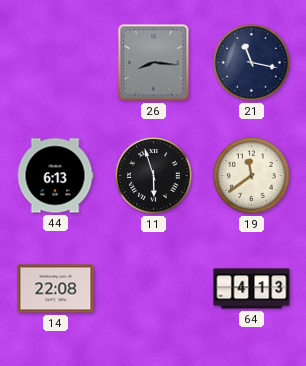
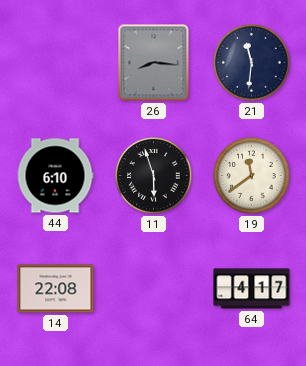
21: 11:17 -> 11:31 (252, 63)
44: 6:13 -> 6:10 (55, 176)
64: 4:13 -> 4:17 (252, 289)
